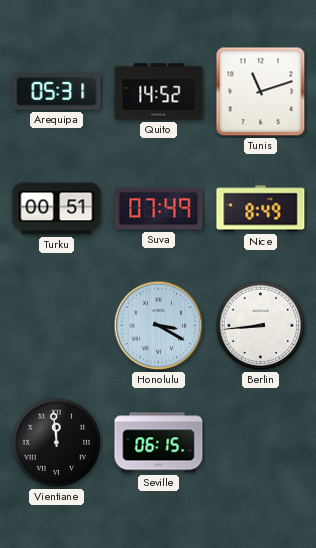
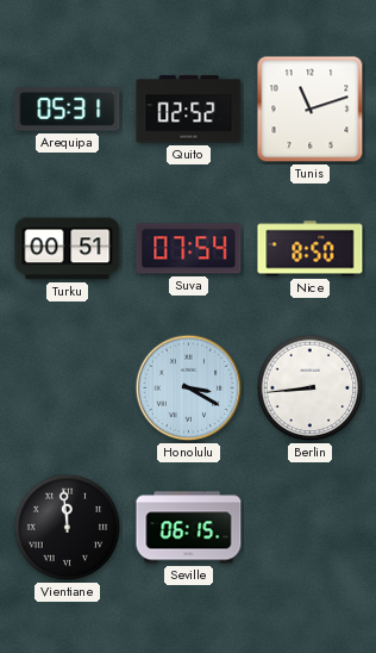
Quito: 14:52 -> 02:52 (189, 110)
Suva: 07:49 -> 07:54 (189, 249)
Nice: 8:49 -> 8:50 (311, 249)
